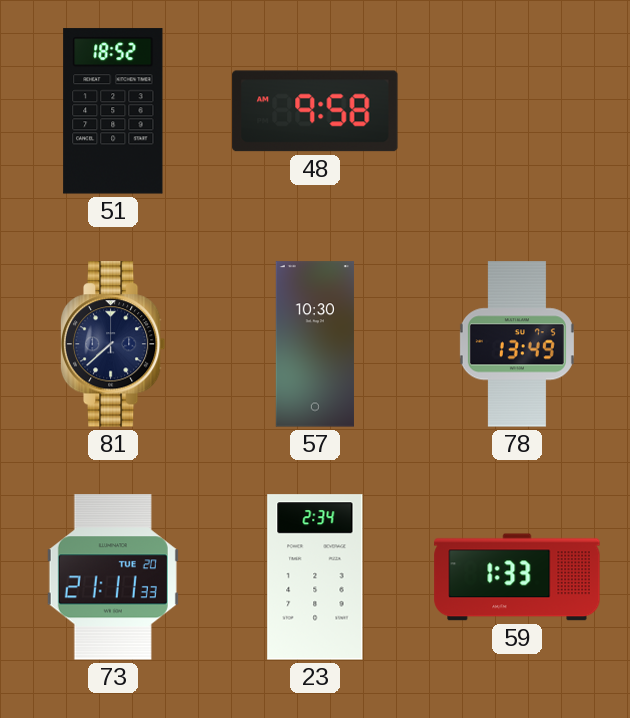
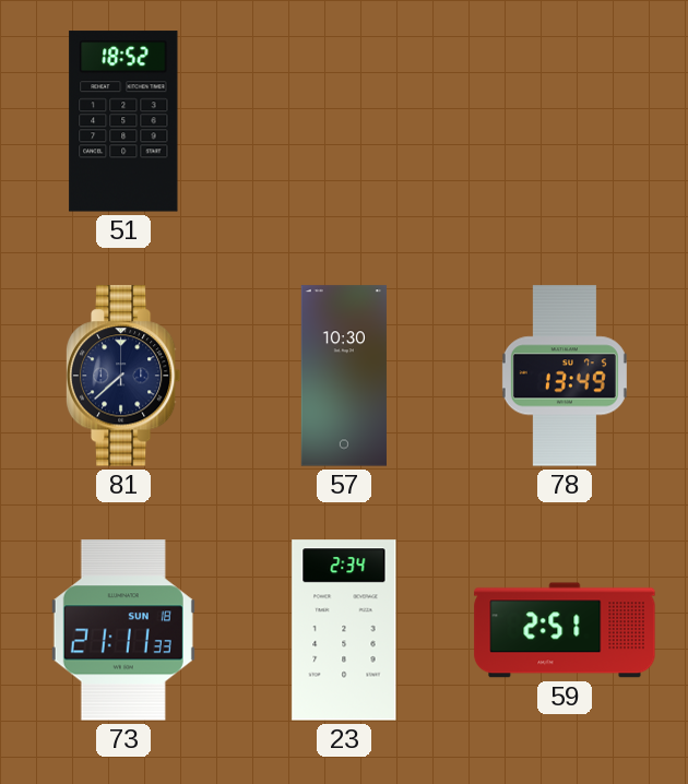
48: 9:58 -> none (315, 111)
73 date: TUE 20 -> SUN 18 (123, 630)
59: 1:33 -> 2:51 (565, 630)
